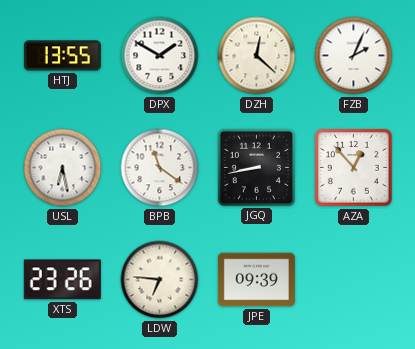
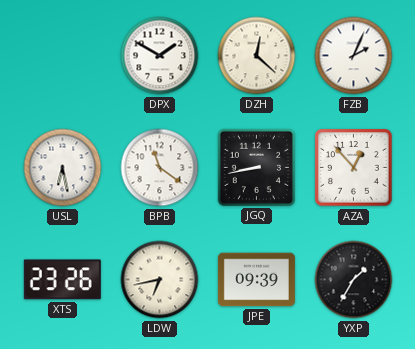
HTJ: 13:55 -> none (62, 56)
LDW: 6:46 -> 6:43 (160, 280)
YXP: none -> 1:35 (354, 280)
